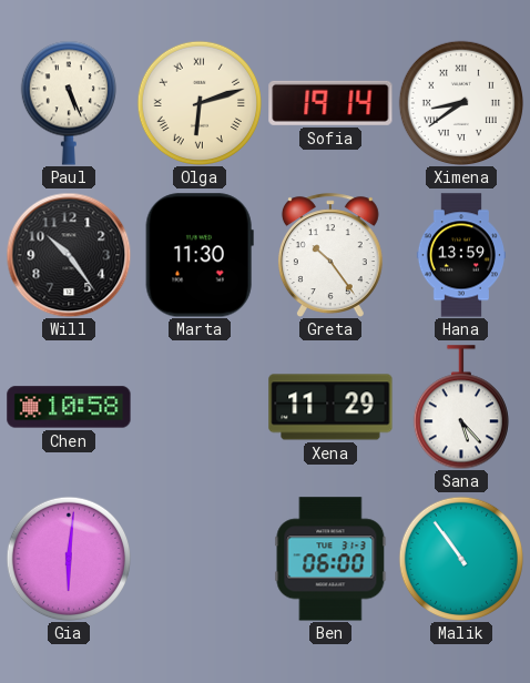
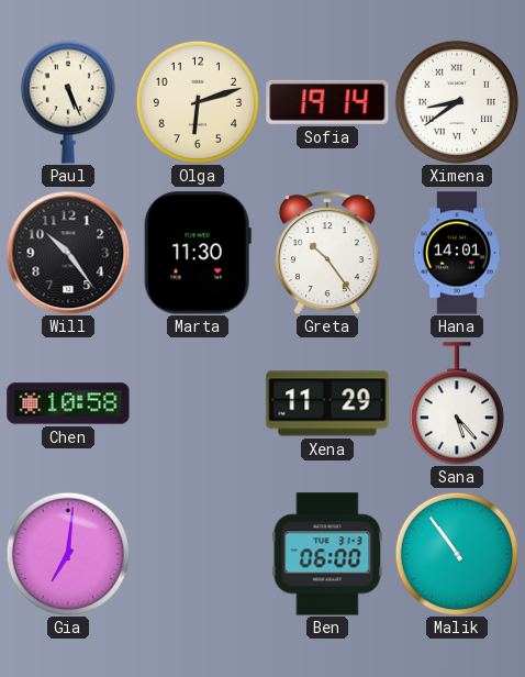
Olga numerals: Roman -> Arabic (197, 101)
Hana: 13:59 -> 14:01 (456, 253)
Gia: 6:01 -> 7:01 (67, 553)
